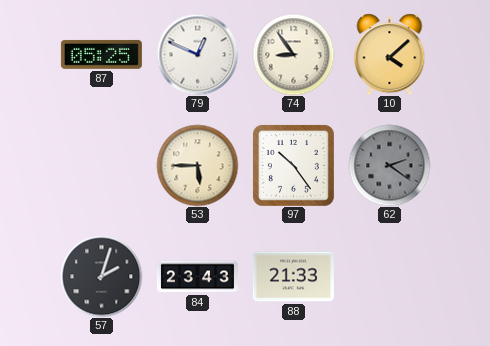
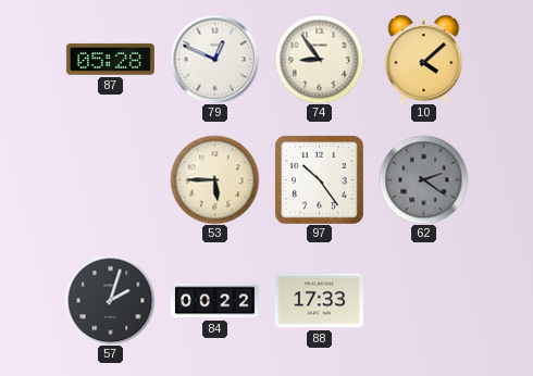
87: 05:25 -> 05:28 (110, 59)
84: 23:43 -> 00:22 (214, 301)
88: 21:33 -> 17:33 (319, 301)
